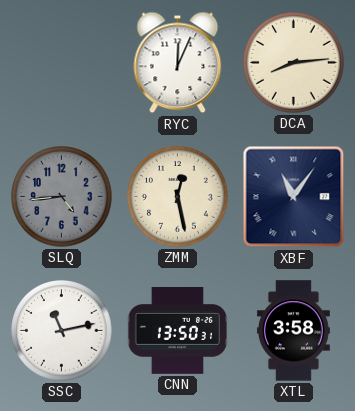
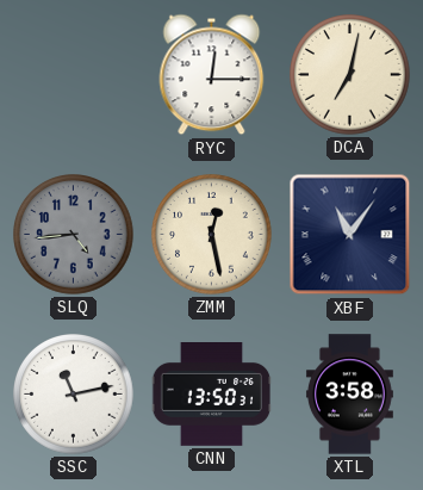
RYC: 12:04 -> 12:15 (212, 75)
DCA: 8:14 -> 7:02 (350, 75)
